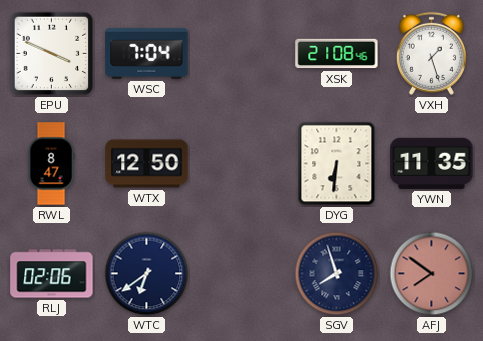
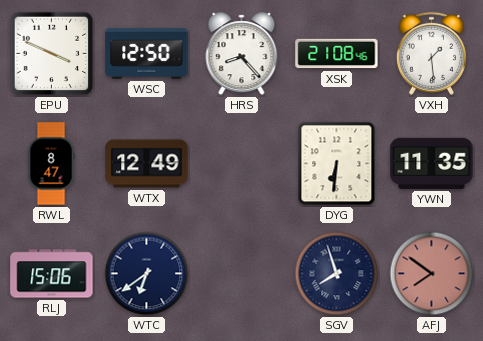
WSC: 7:04 -> 12:50 (147, 53)
HRS: none -> 8:23 (242, 54)
VXH: 1:27 -> 1:29 (431, 53)
WTX: 12:50 -> 12:49 (147, 164)
RLJ: 02:06 -> 15:06 (52, 274)
